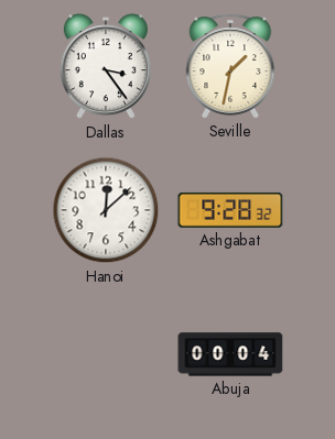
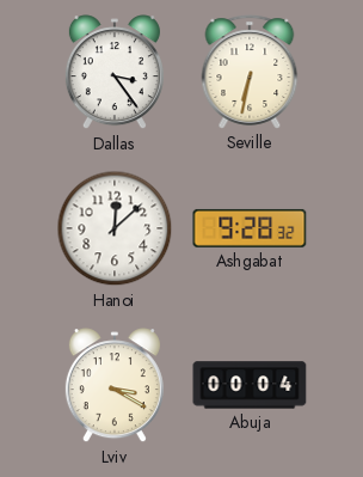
Seville: 1:32 -> 6:32 (250, 72)
Lviv: none -> 3:20 (115, 386)
